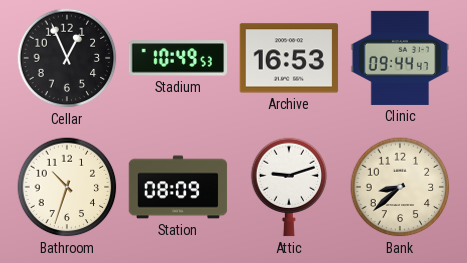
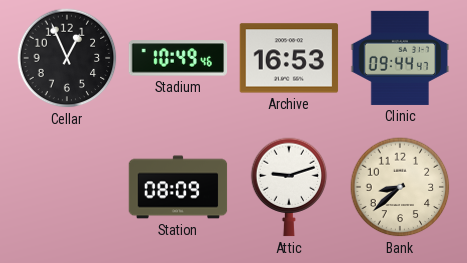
Stadium: 10:49:53 -> 10:49:46 (178, 58)
Bathroom: 10:33 -> none (67, 187)
